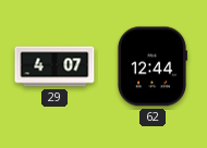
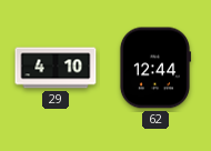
29: 4:07 -> 4:10 (56, 68)
